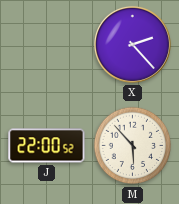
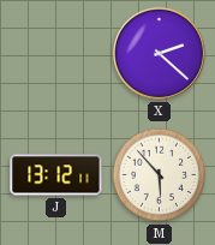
X: 2:23 -> 2:22 (159, 53)
J: 22:00 -> 13:12 (56, 175)
